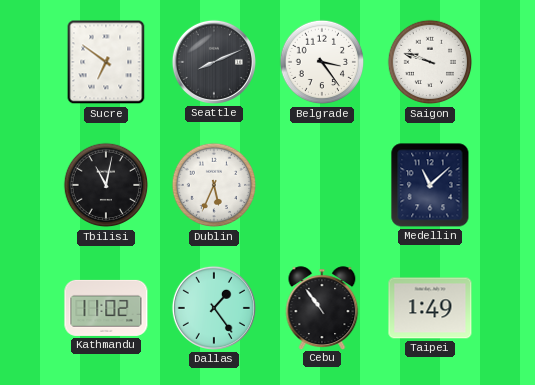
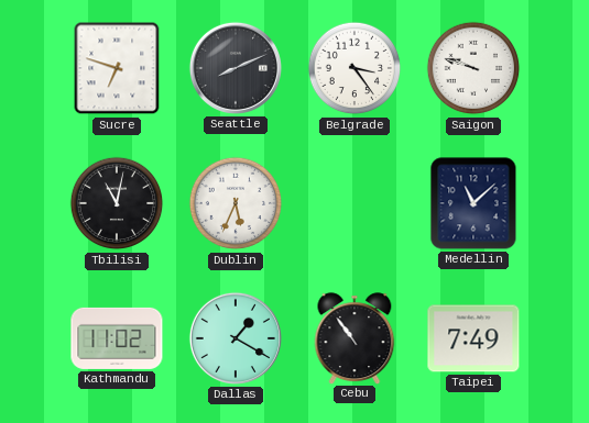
Sucre: 6:51 -> 6:48 (117, 68)
Dallas: 1:24 -> 1:20 (236, 338)
Taipei: 1:49 -> 7:49 (473, 338)
